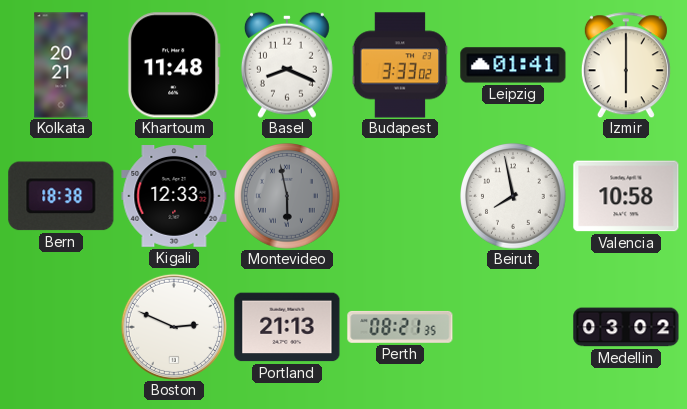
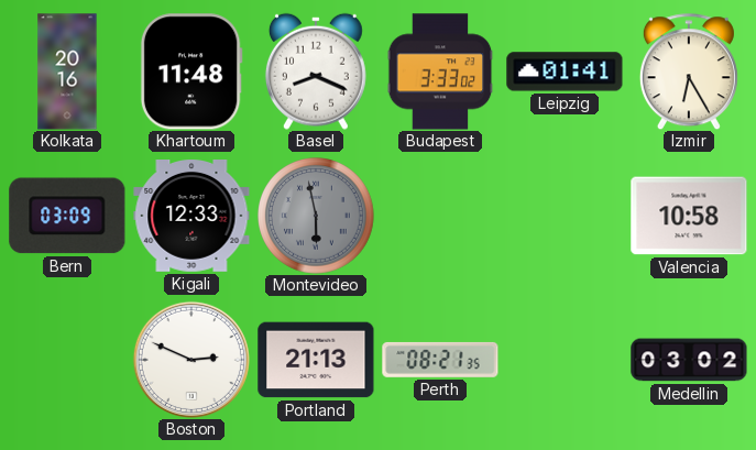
Kolkata: 20:21 -> 20:16 (67, 72)
Izmir: 6:00 -> 6:25 (689, 72)
Bern: 18:38 -> 03:09 (67, 216)
Beirut: 7:58 -> none (514, 197)
